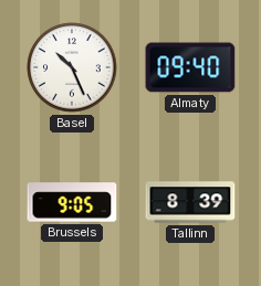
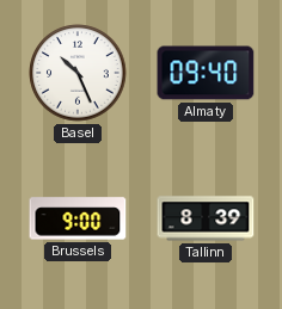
Brussels: 9:05 -> 9:00 (78, 218)
